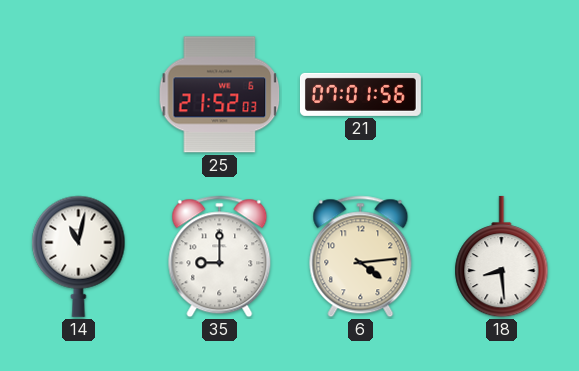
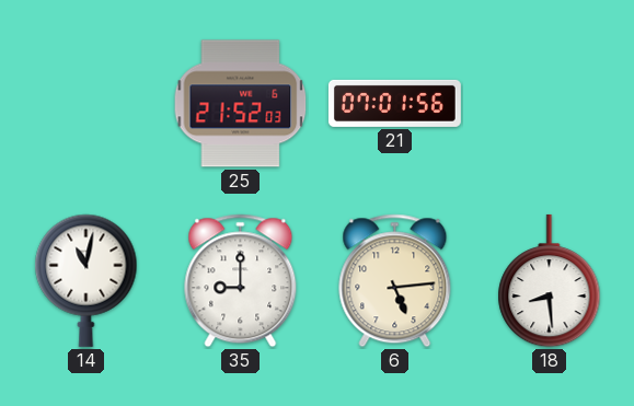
6: 4:14 -> 5:14 (395, 281)
